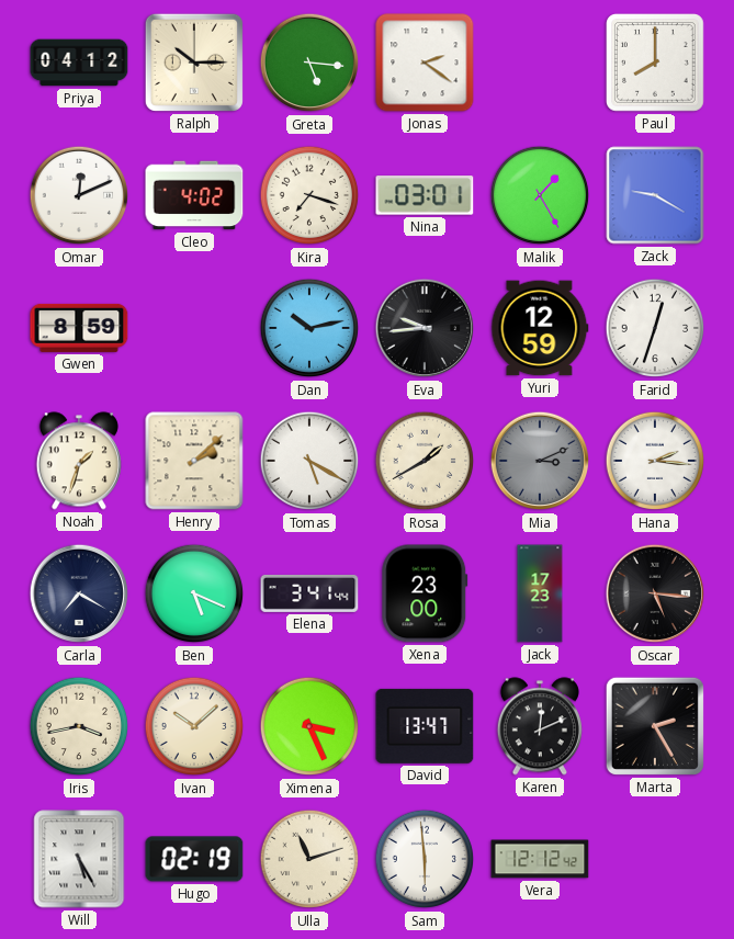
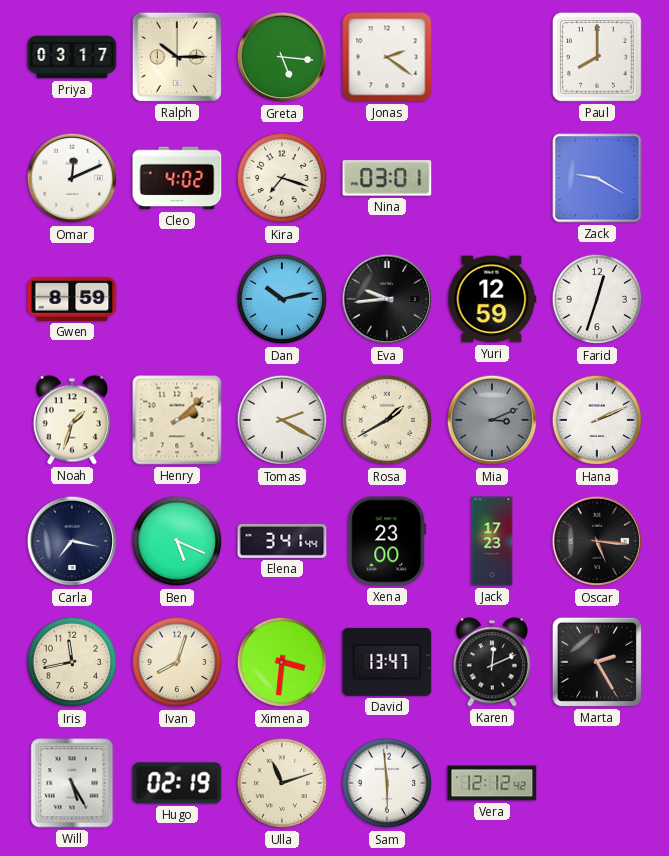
Priya: 04:12 -> 03:17 (72, 57)
Malik: 1:25 -> none (540, 195)
Tomas: 5:20 -> 2:20 (282, 420)
Hana: 2:16 -> 2:11 (597, 420)
Carla: 7:20 -> 7:17 (72, 541)
Iris: 3:43 -> 11:43 (72, 662)
Ivan: 10:08 -> 8:03 (177, 662)
Ximena: 3:26 -> 3:31 (282, 662)
